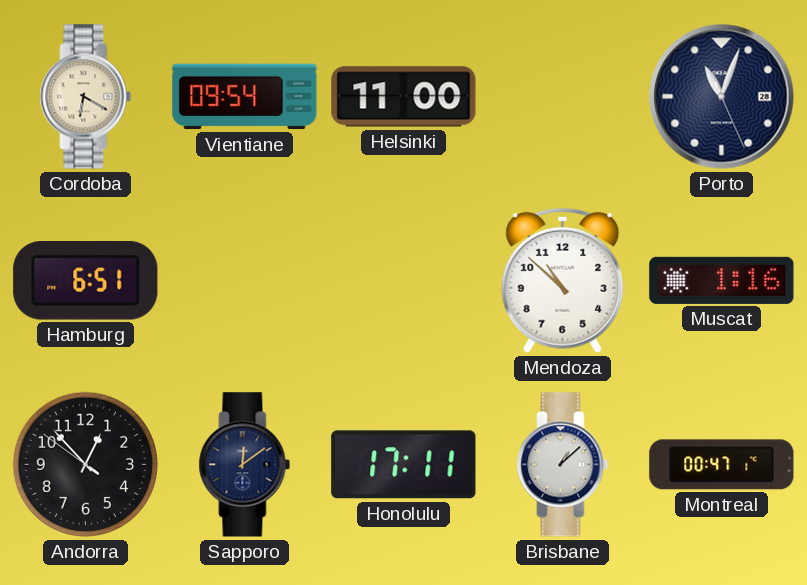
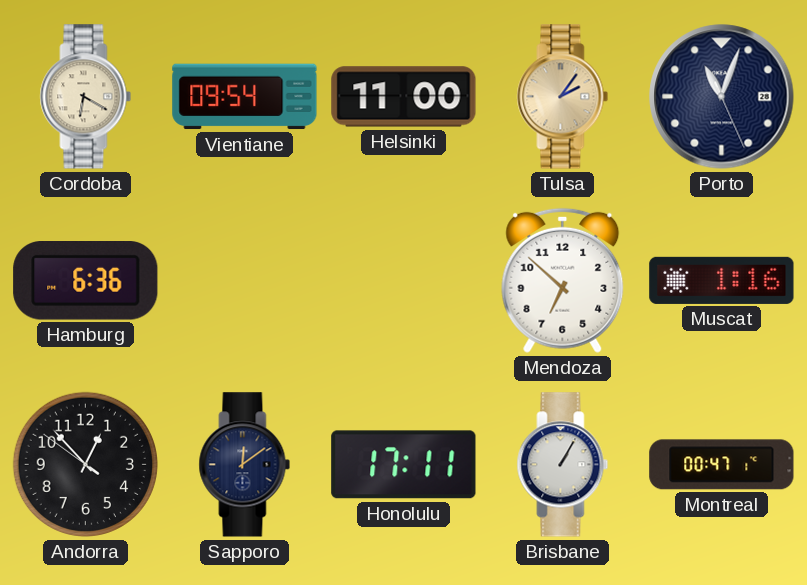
Tulsa: none -> 2:06 (563, 97)
Hamburg: 6:51 -> 6:36 (86, 281)
Mendoza: 10:52 -> 6:52 (563, 280)
Brisbane: 1:08 -> 1:05 (563, 465)
